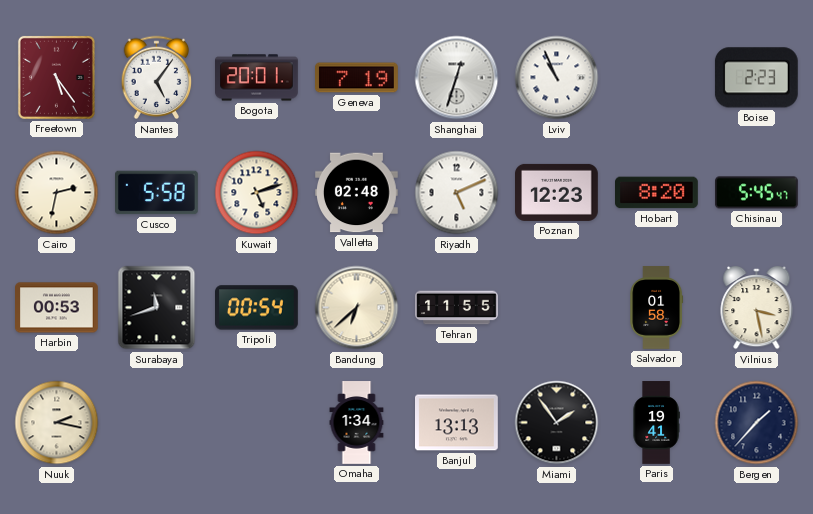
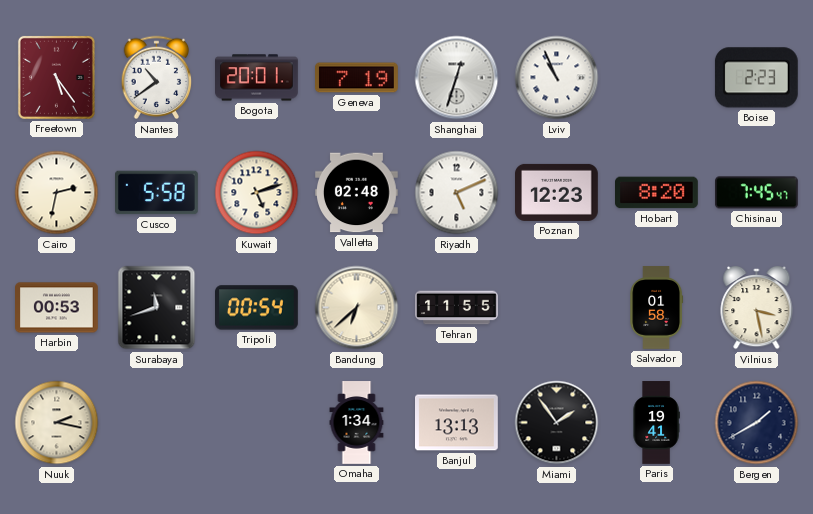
Nantes: 5:06 -> 10:39 (157, 78)
Chisinau: 5:45 -> 7:45 (757, 193)
Bergen: 1:37 -> 1:40 (757, 423)
